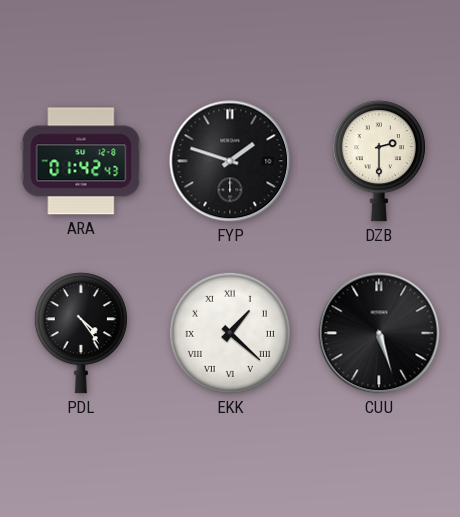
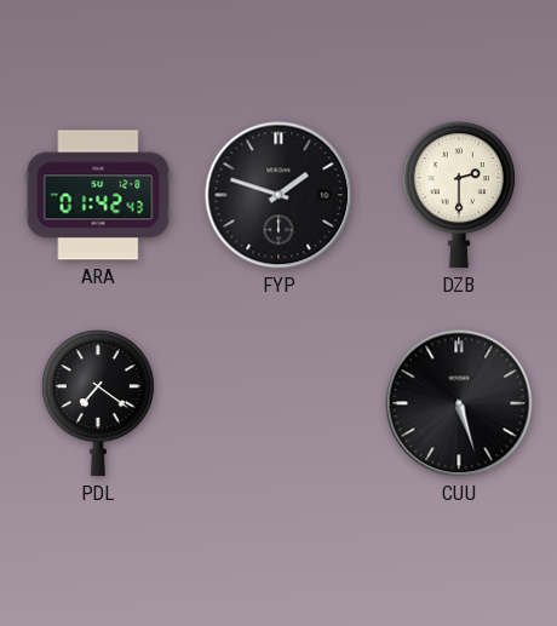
PDL: 4:24 -> 7:21 (98, 403)
EKK: 1:22 -> none (230, 333)
